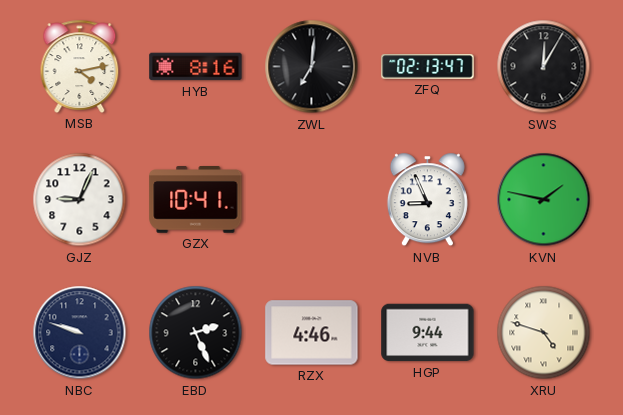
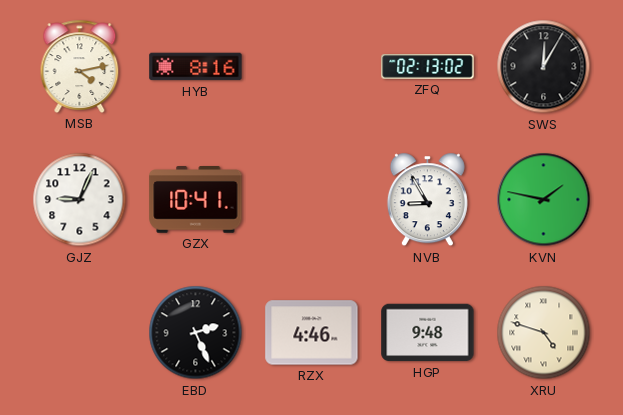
ZWL: 7:01 -> none (312, 67)
ZFQ: 02:13:47 -> 02:13:02 (428, 67)
NVB: 8:56 -> 8:55 (427, 200)
NBC: 9:48 -> none (80, 333)
HGP: 9:44 -> 9:48 (428, 333)
